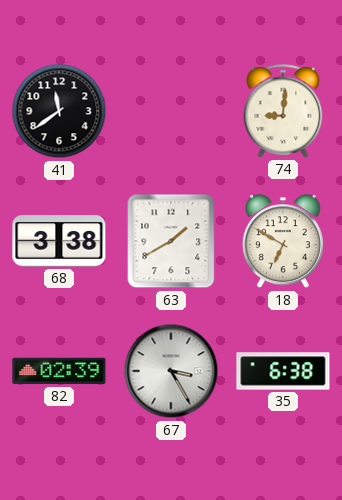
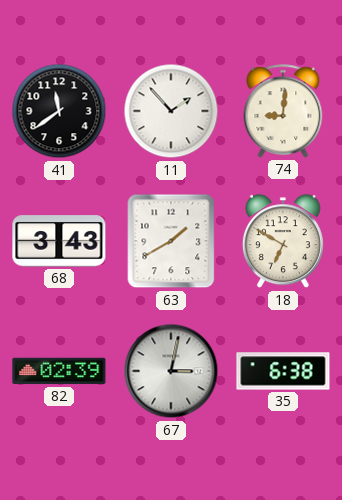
11: none -> 1:53 (171, 111)
68: 3:38 -> 3:43 (59, 241)
67: 3:25 -> 3:02 (171, 371)
